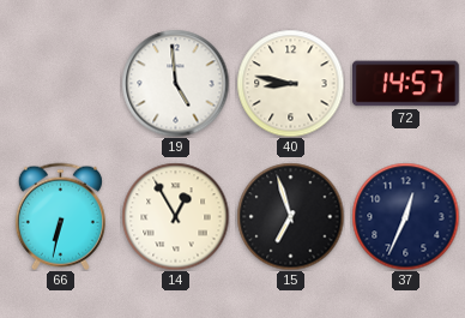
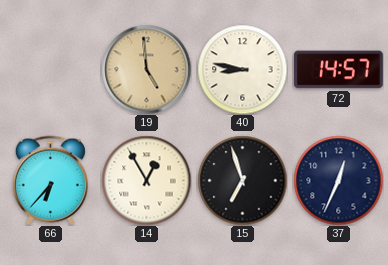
19 dial: white -> champagne (146, 69)
66: 6:32 -> 6:37 (50, 180)
